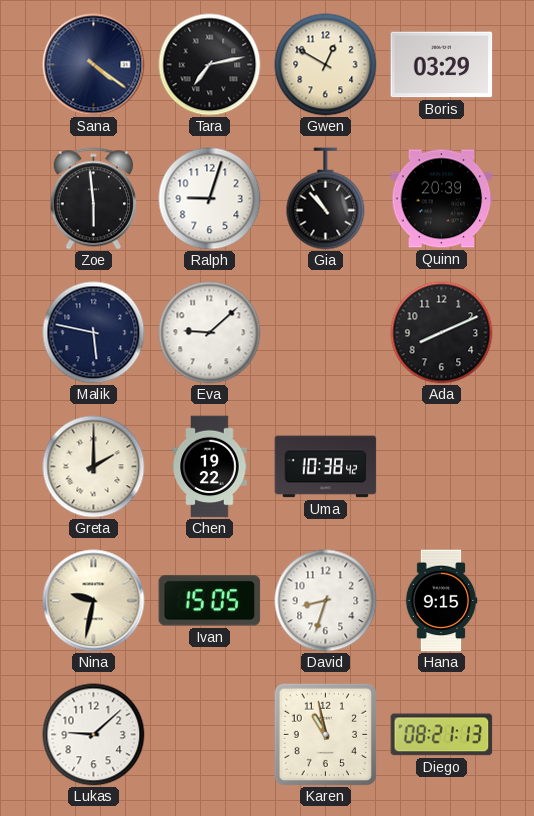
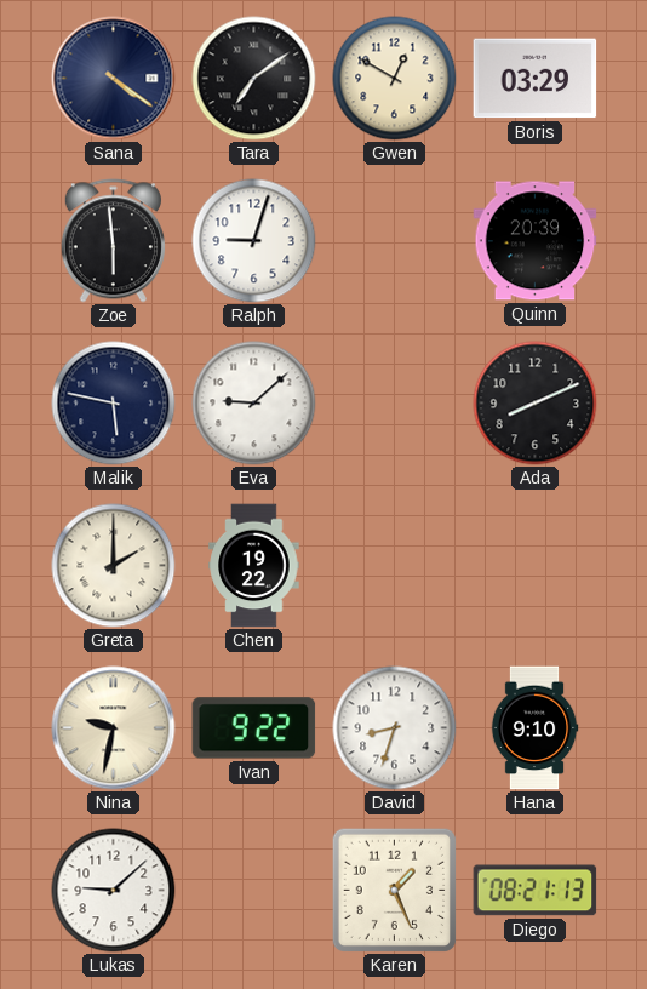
Tara: 7:13 -> 7:09 (254, 79)
Gia: 10:53 -> none (326, 199)
Uma: 10:38 -> none (326, 467)
Ivan: 15:05 -> 9:22 (254, 728)
Hana: 9:15 -> 9:10 (534, 728)
Karen: 10:58 -> 1:26 (394, 890)
